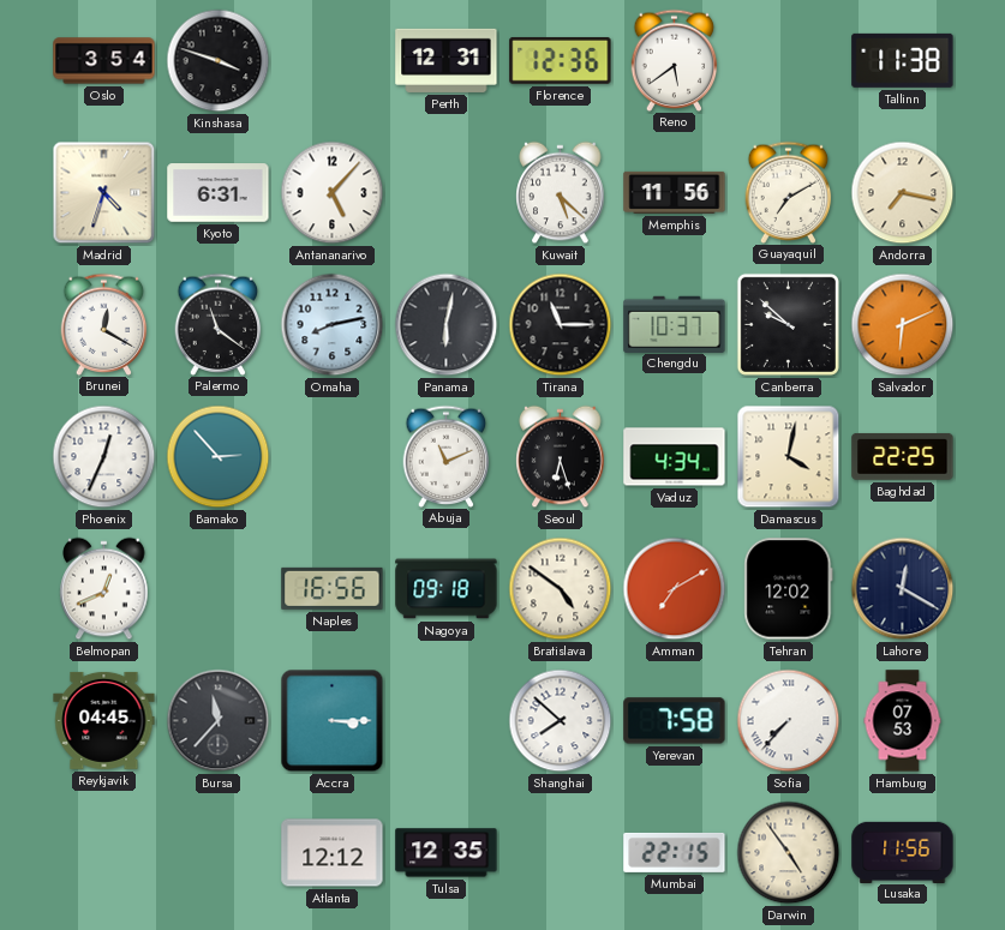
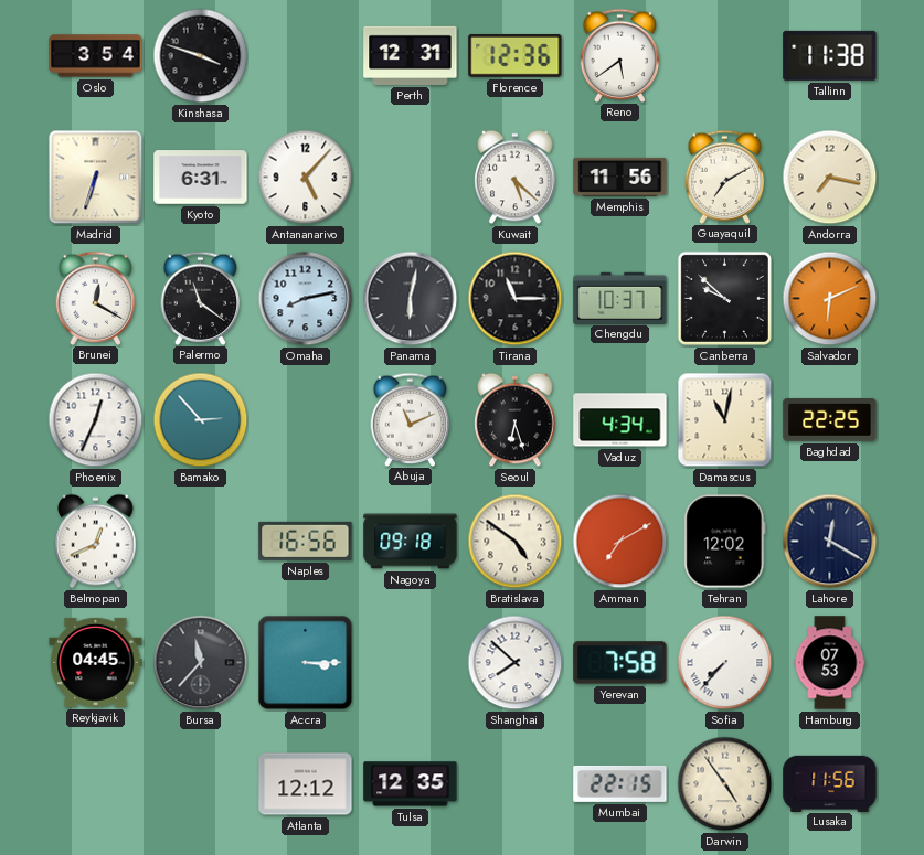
Madrid: 4:33 -> 6:33 (96, 178)
Damascus: 4:02 -> 11:02 (725, 420)
